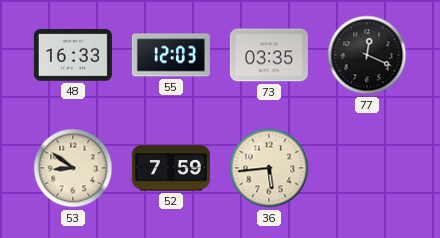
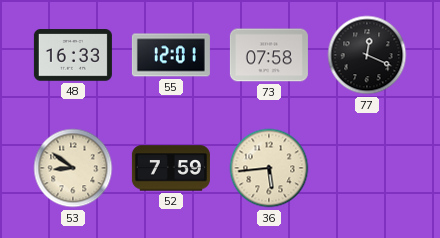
55: 12:03 -> 12:01 (171, 55)
73: 03:35 -> 07:58 (269, 55)
